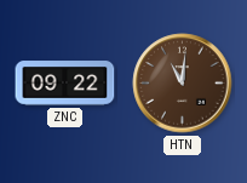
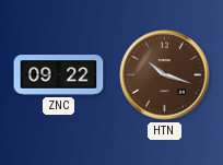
HTN: 11:01 -> 10:18 (165, 75)
